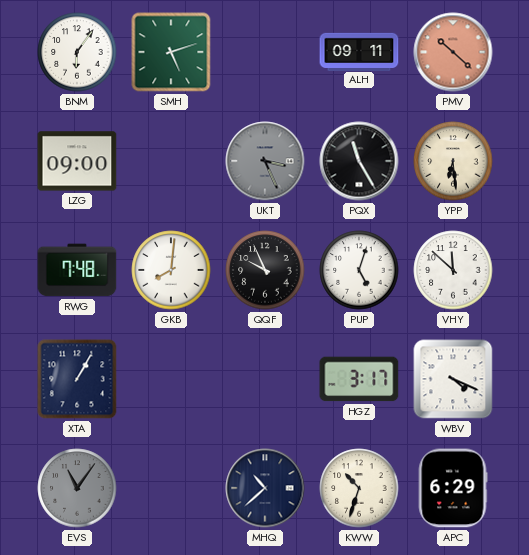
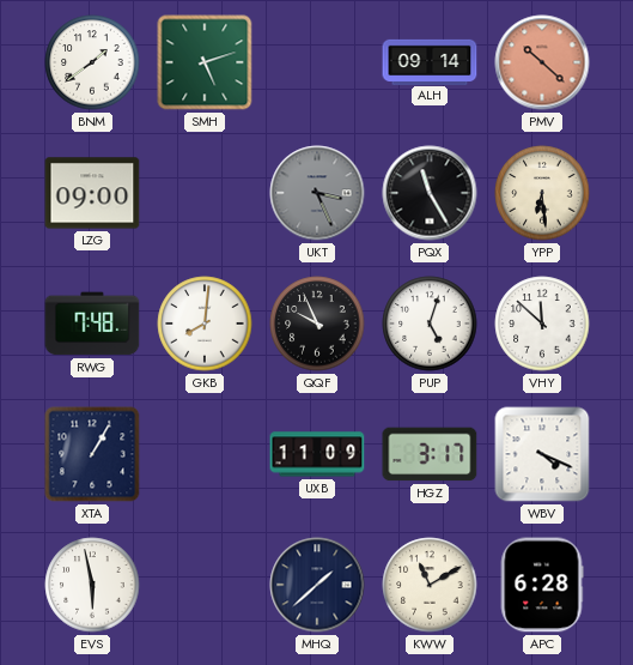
BNM: 6:06 -> 1:39 (92, 62)
ALH: 09:11 -> 09:14 (430, 61)
UXB: none -> 11:09 (317, 454)
EVS: 11:06 -> 5:58 (92, 585)
EVS dial: grey -> white (92, 585)
MHQ: 10:38 -> 1:38 (317, 585)
KWW: 10:33 -> 11:10 (430, 585)
APC: 6:29 -> 6:28 (542, 585)
